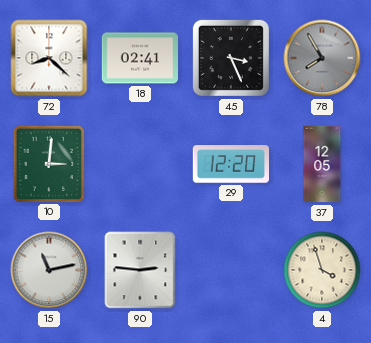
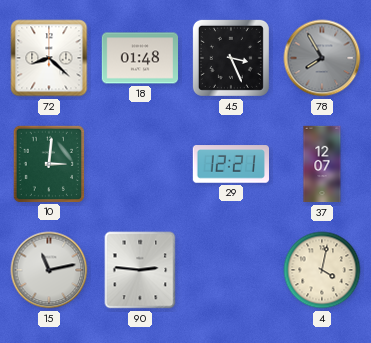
18: 02:41 -> 01:48 (140, 58)
29: 12:20 -> 12:21 (230, 164)
37: 12:05 -> 12:07 (322, 164)
4: 3:57 -> 4:02 (322, 270)
